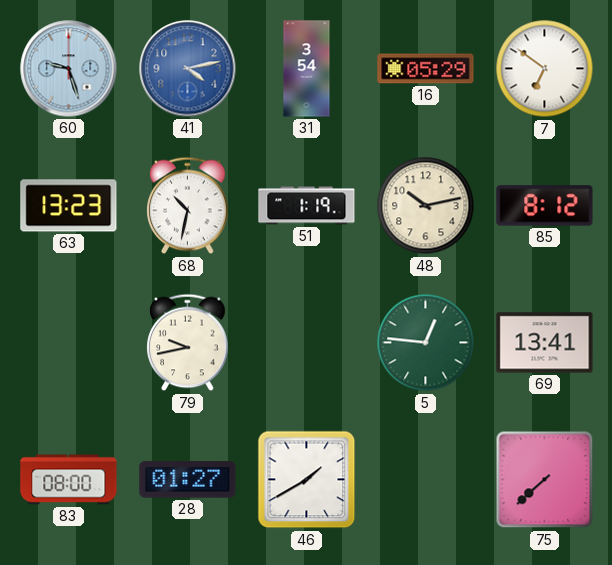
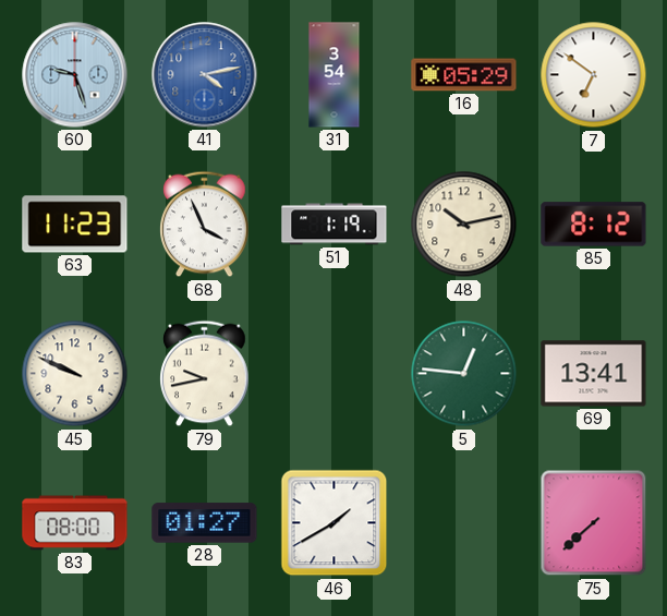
63: 13:23 -> 11:23 (75, 225)
68: 10:32 -> 3:56 (205, 225)
45: none -> 9:49 (75, 374)
